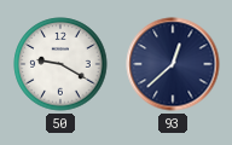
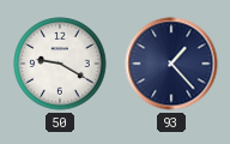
93: 12:38 -> 1:23 (171, 64)
